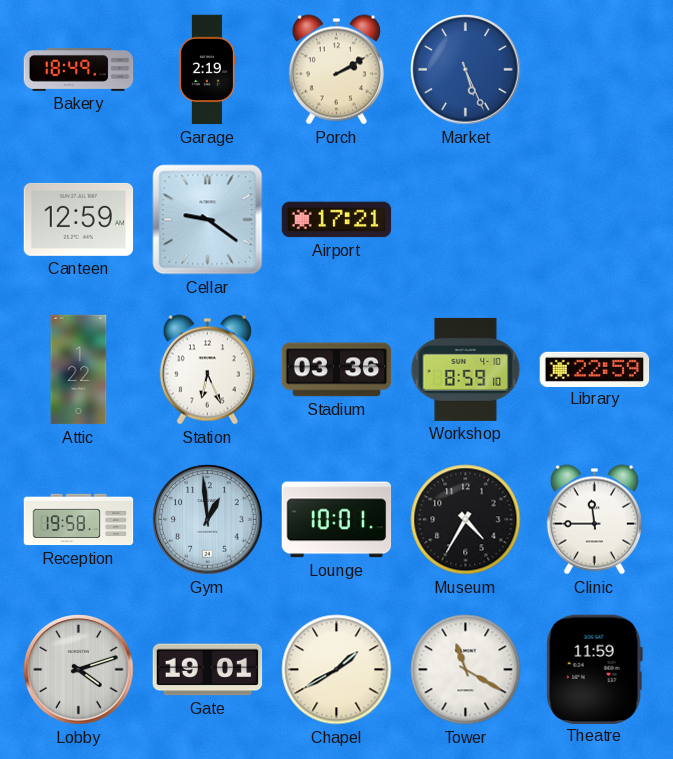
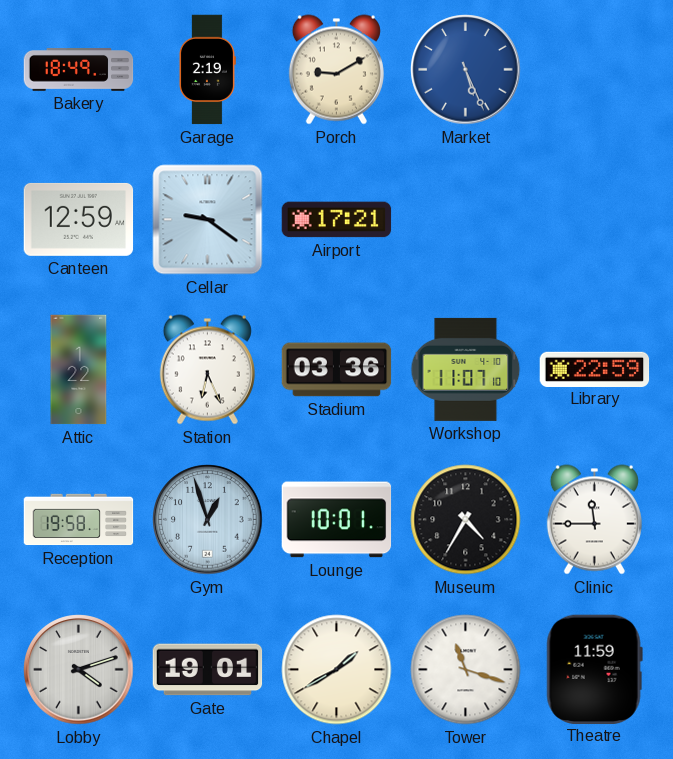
Porch: 2:10 -> 9:10 (336, 70)
Workshop: 8:59 -> 11:07 (466, 369)
Gym: 12:59 -> 12:57 (208, 520)
Tower: 11:20 -> 11:18 (466, 670)
